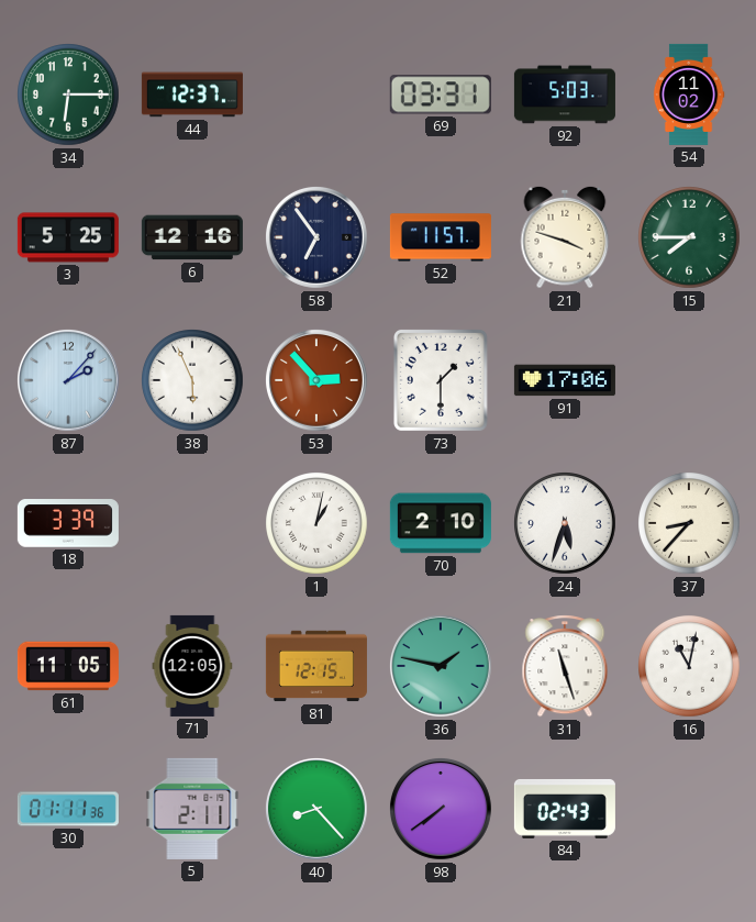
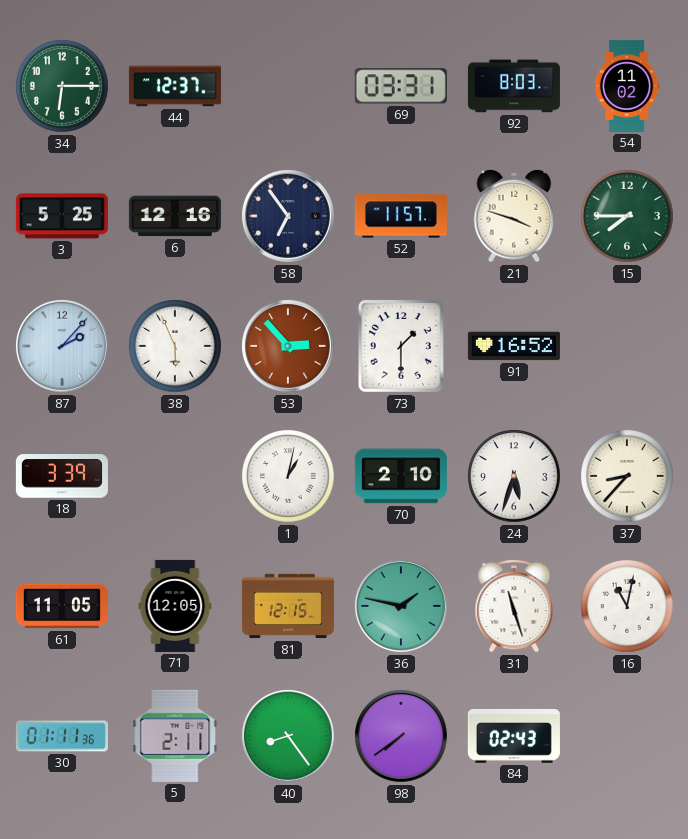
92: 5:03 -> 8:03 (514, 86)
91: 17:06 -> 16:52 (514, 346)
40: 8:23 -> 8:24 (288, 736)
